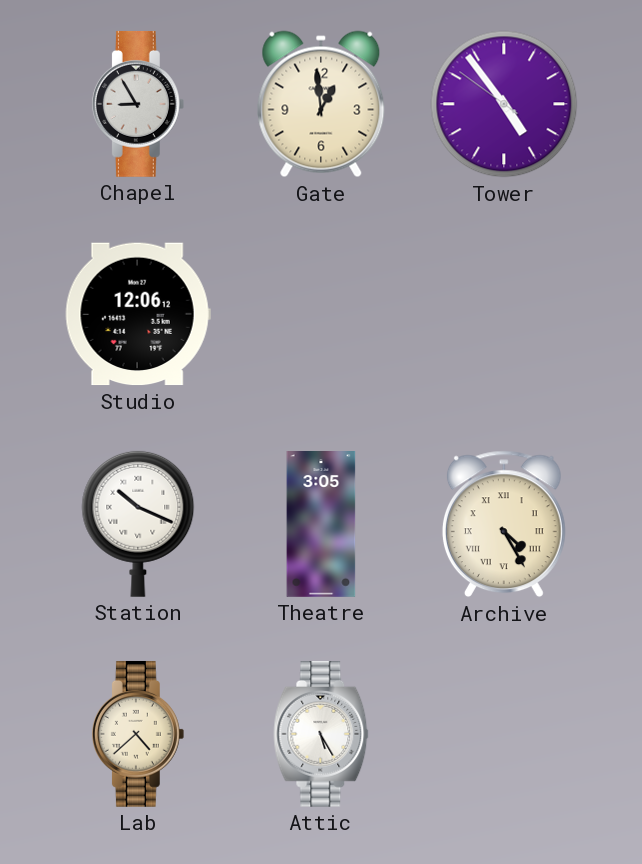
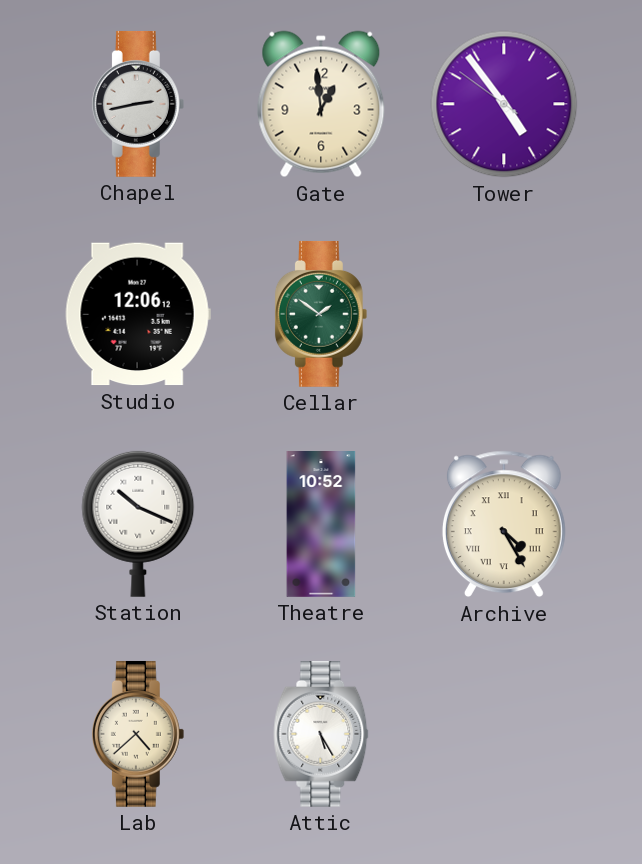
Chapel: 8:55 -> 2:43 (138, 104)
Cellar: none -> 1:51 (321, 314)
Theatre: 3:05 -> 10:52 (321, 525)
